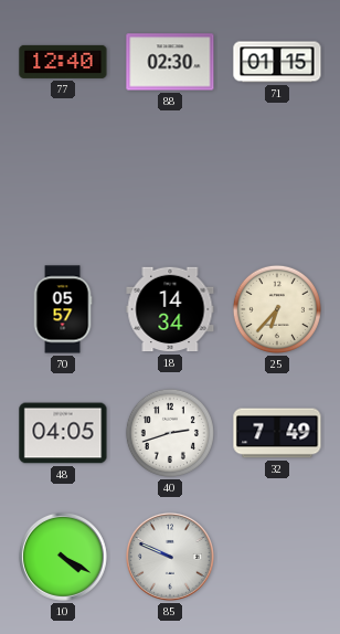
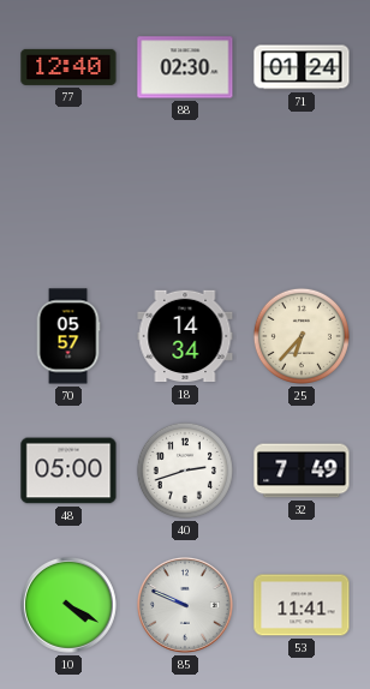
71: 01:15 -> 01:24 (302, 67)
48: 04:05 -> 05:00 (68, 471)
53: none -> 11:41 (302, 605)
